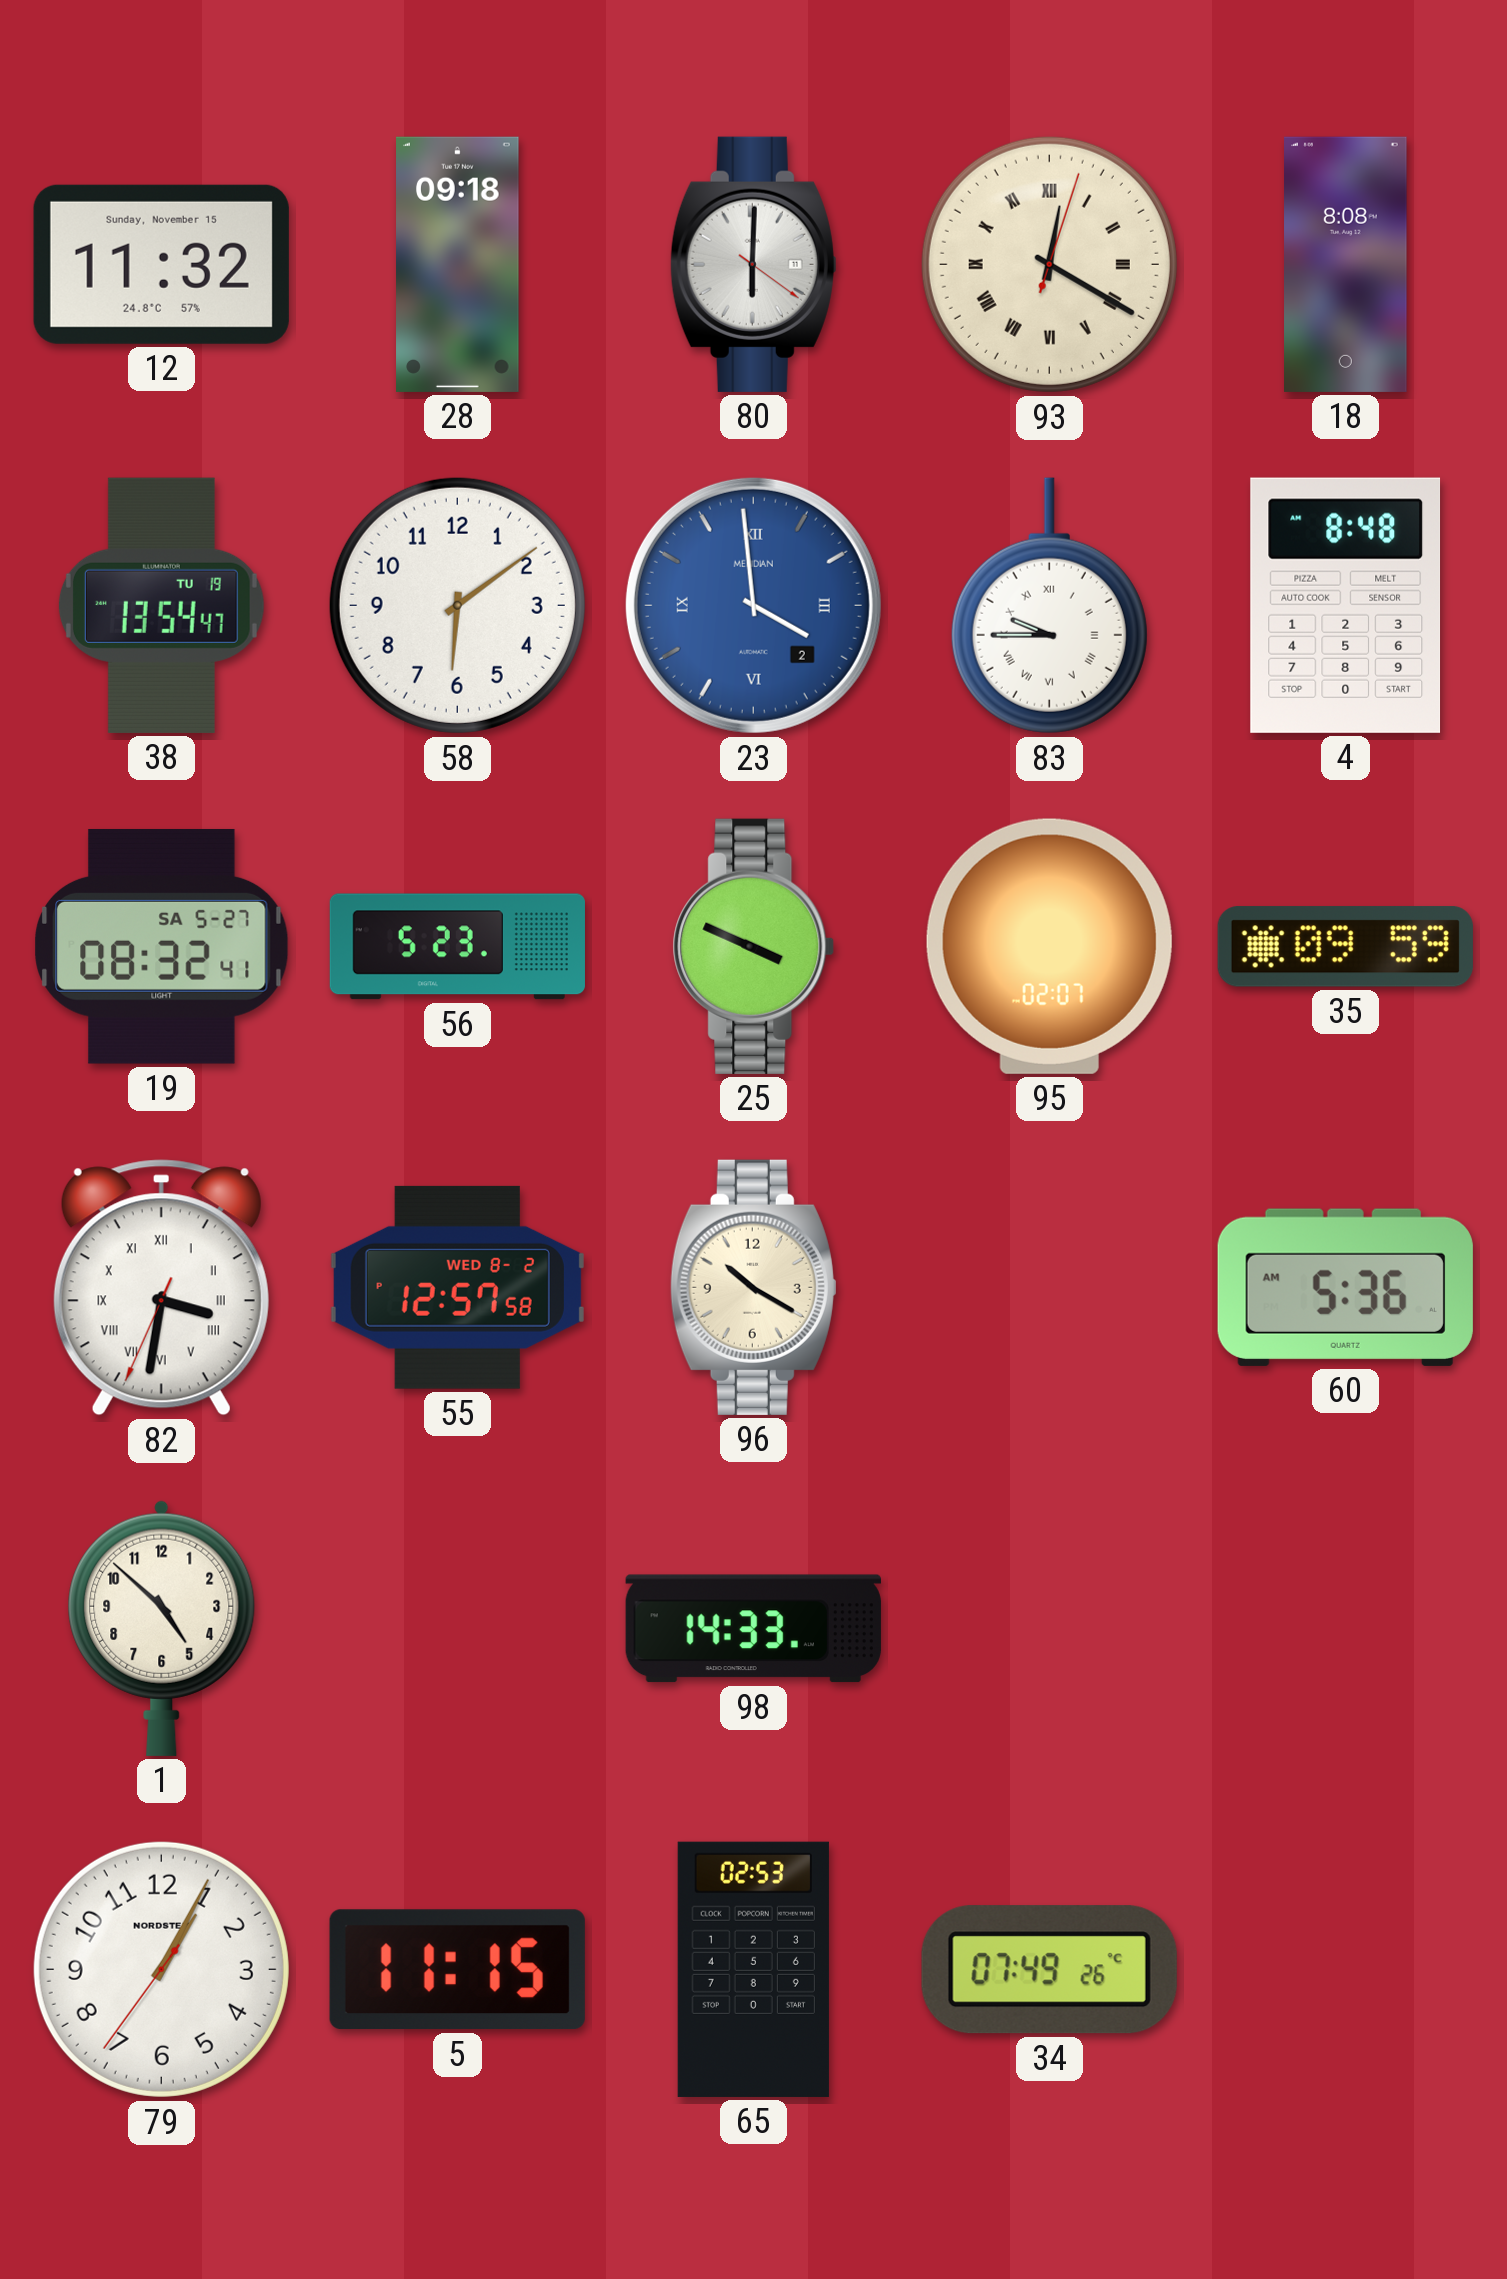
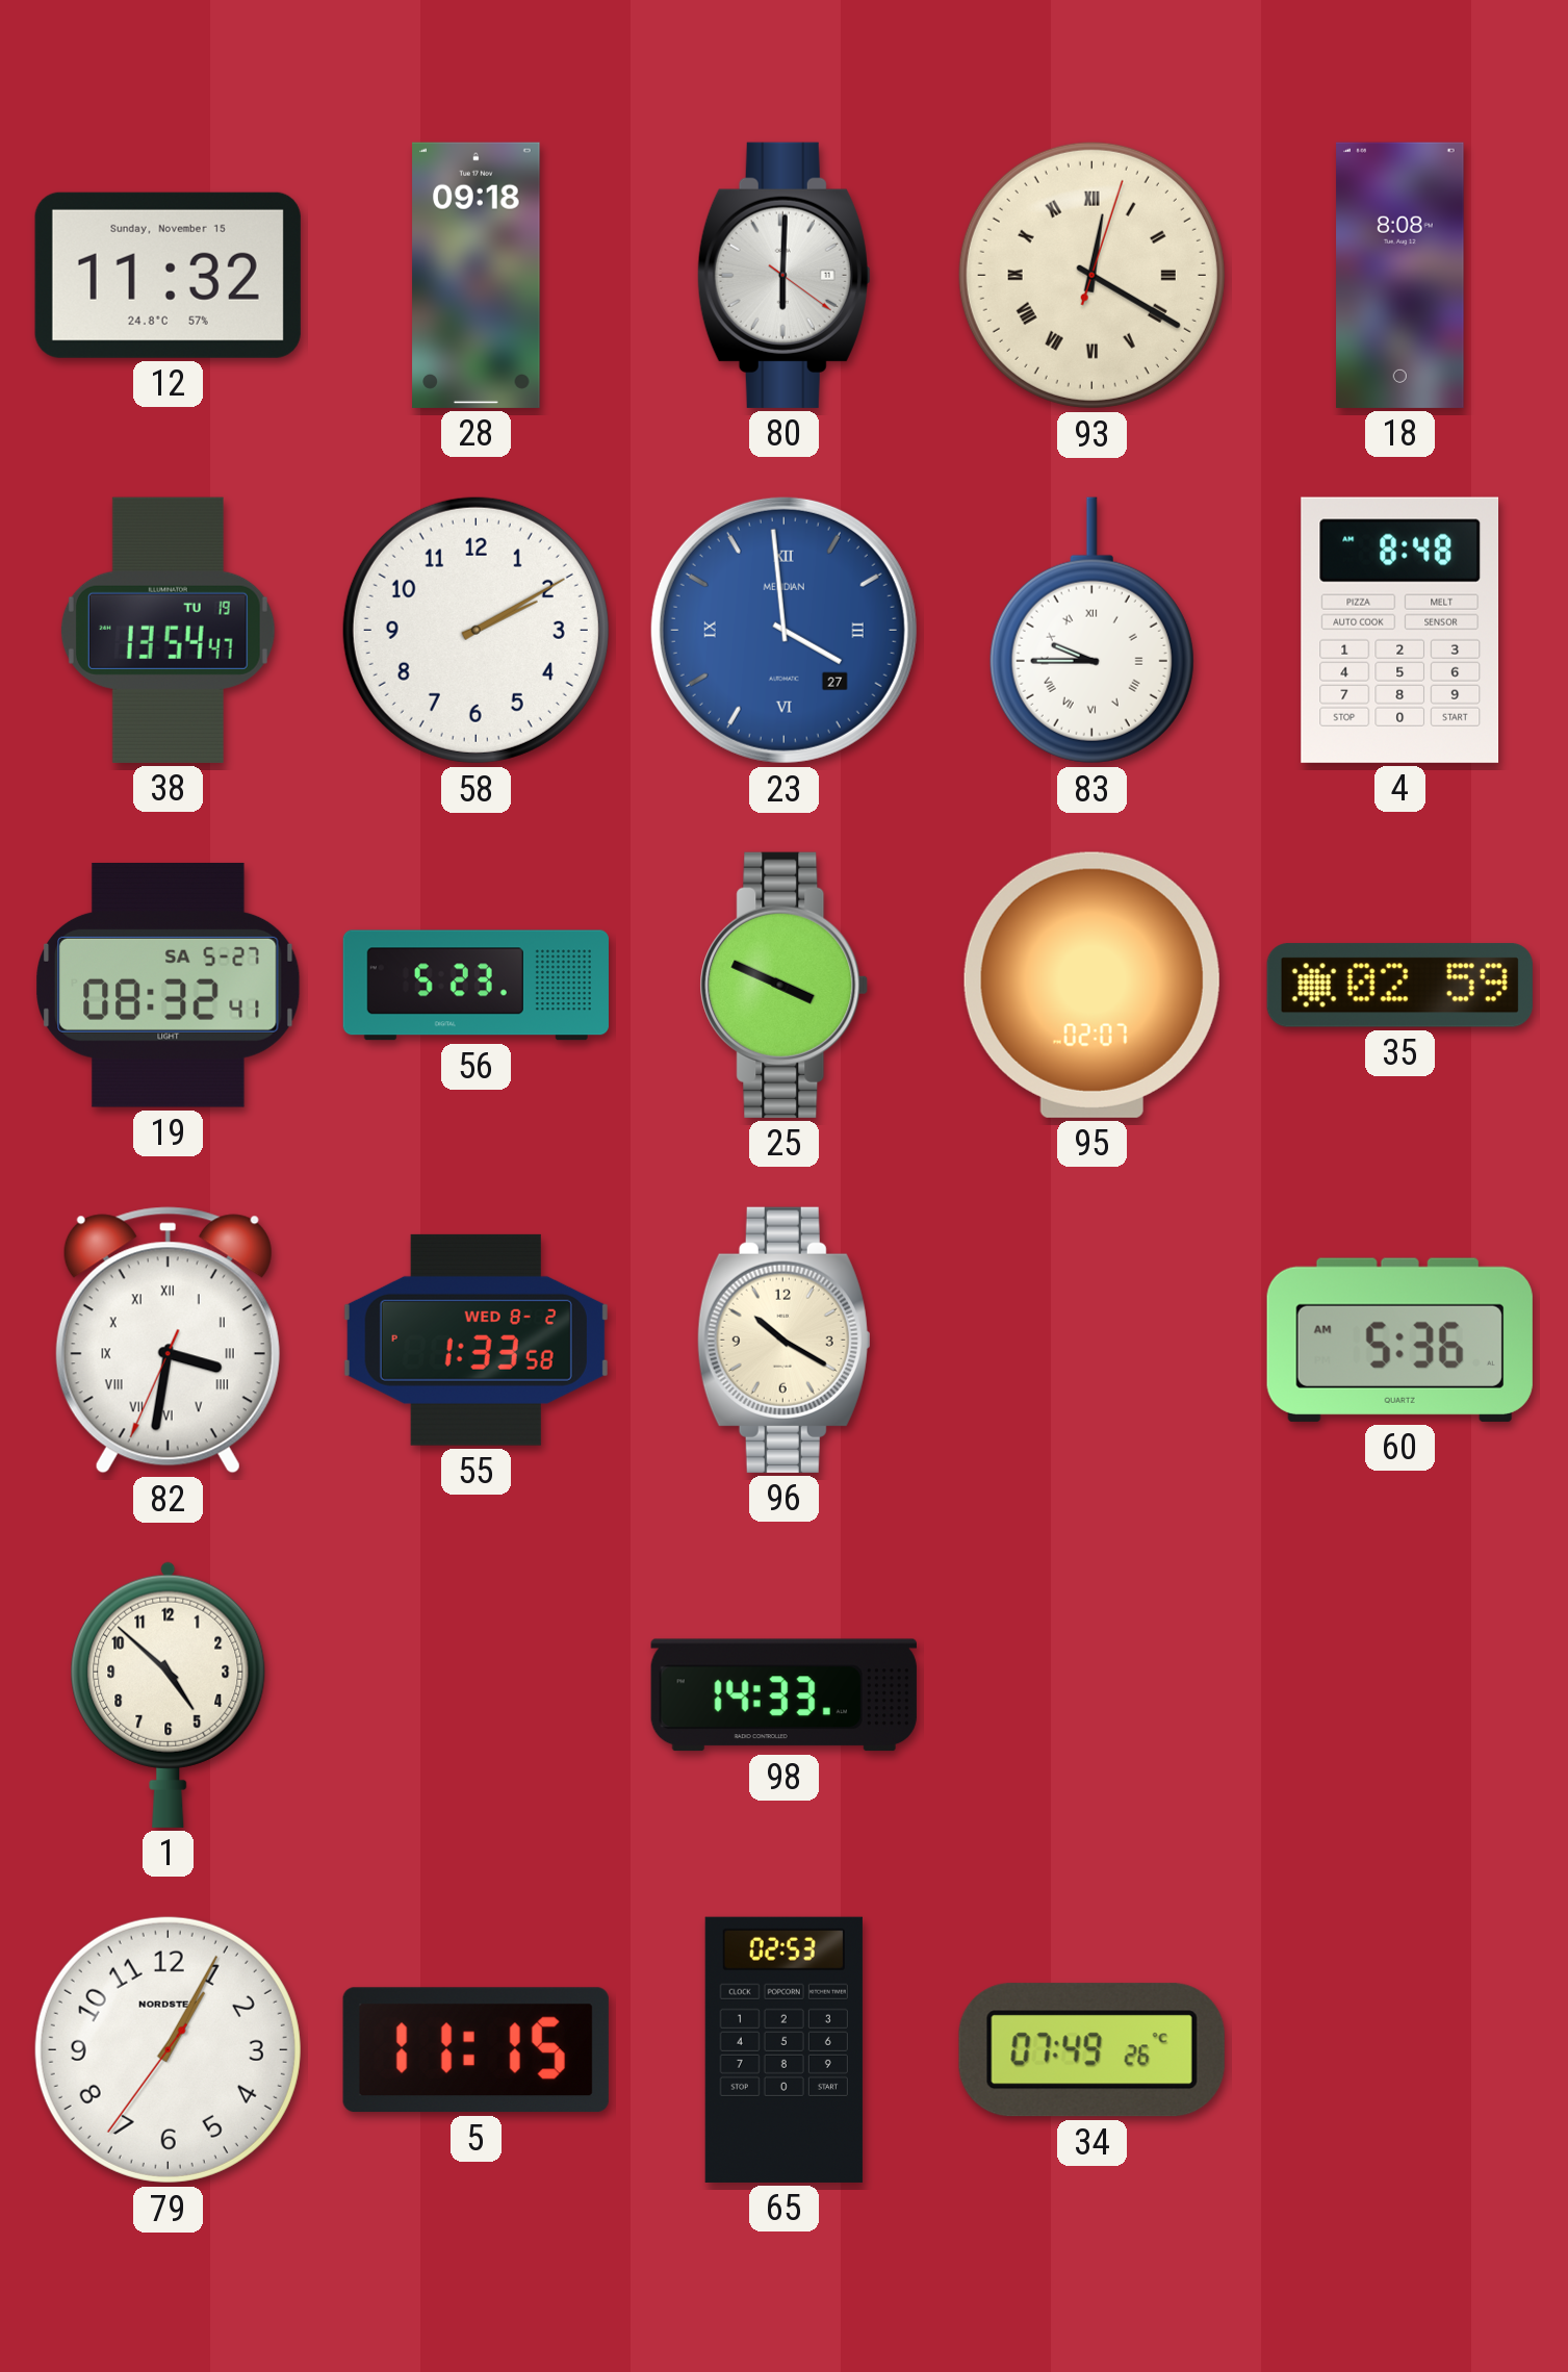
58: 6:09 -> 2:10 (475, 630)
23 date: 2 -> 27 (783, 630)
35: 09:59 -> 02:59 (1399, 986)
55: 12:57 -> 1:33 (475, 1340)
